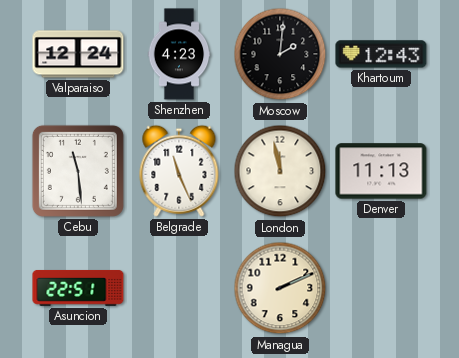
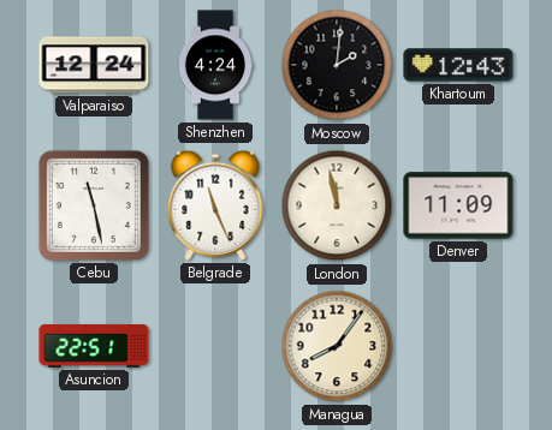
Shenzhen: 4:23 -> 4:24 (215, 65)
Cebu: 11:29 -> 11:28 (94, 205)
Denver: 11:13 -> 11:09 (458, 205)
Managua: 2:11 -> 8:06 (337, 346)
